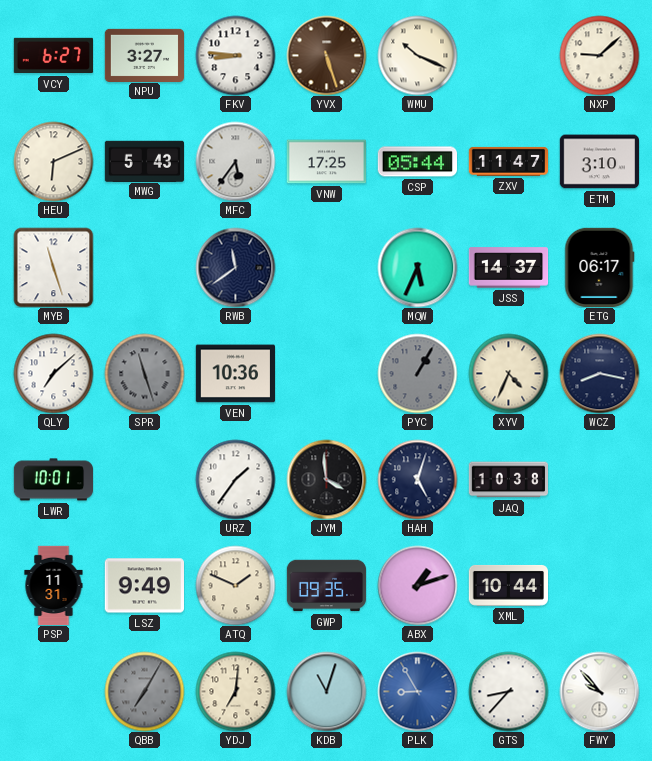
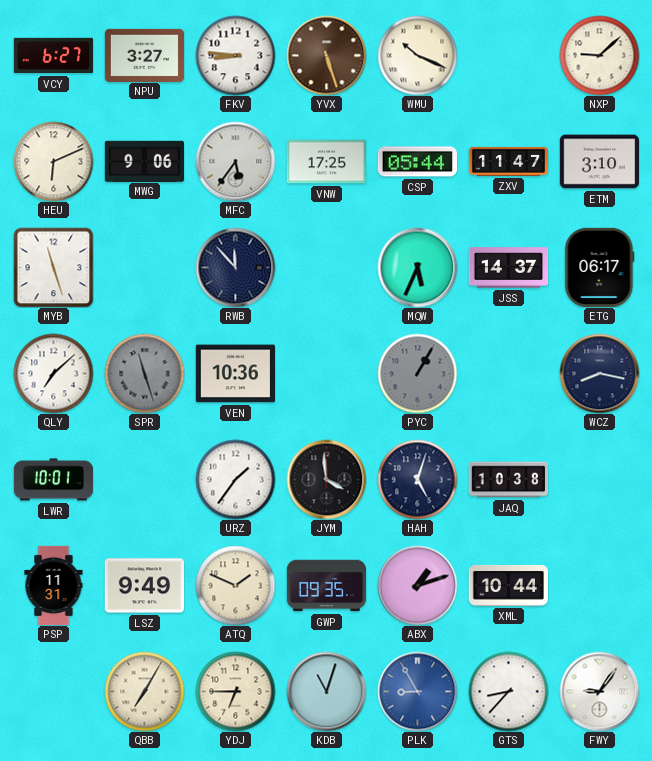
MWG: 5:43 -> 9:06 (144, 161)
RWB: 11:39 -> 11:53 (235, 267)
XYV: 4:34 -> none (508, 373)
QBB dial: grey -> cream (144, 691)
YDJ: 7:01 -> 6:45 (235, 691)
FWY: 9:53 -> 9:06 (599, 691)
